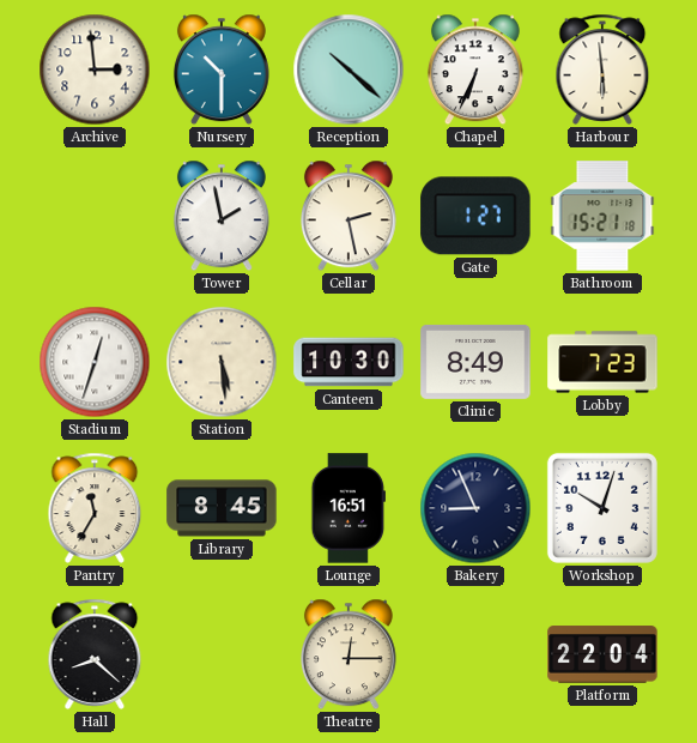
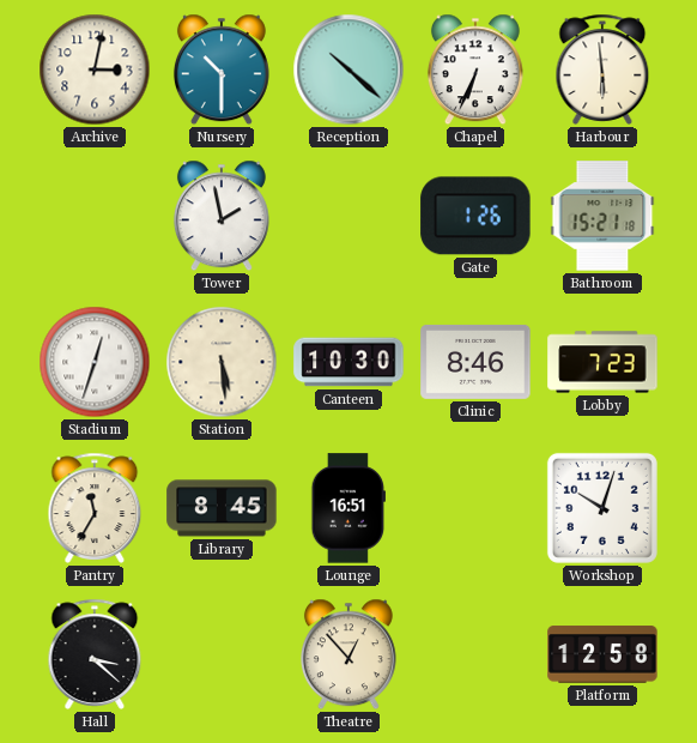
Archive: 2:59 -> 3:02 (95, 70)
Cellar: 2:28 -> none (348, 216)
Gate: 1:27 -> 1:26 (475, 216)
Clinic: 8:49 -> 8:46 (475, 362)
Bakery: 8:56 -> none (475, 508)
Hall: 8:22 -> 3:22 (95, 654)
Theatre: 12:15 -> 12:53 (348, 654)
Platform: 22:04 -> 12:58 (602, 654)
